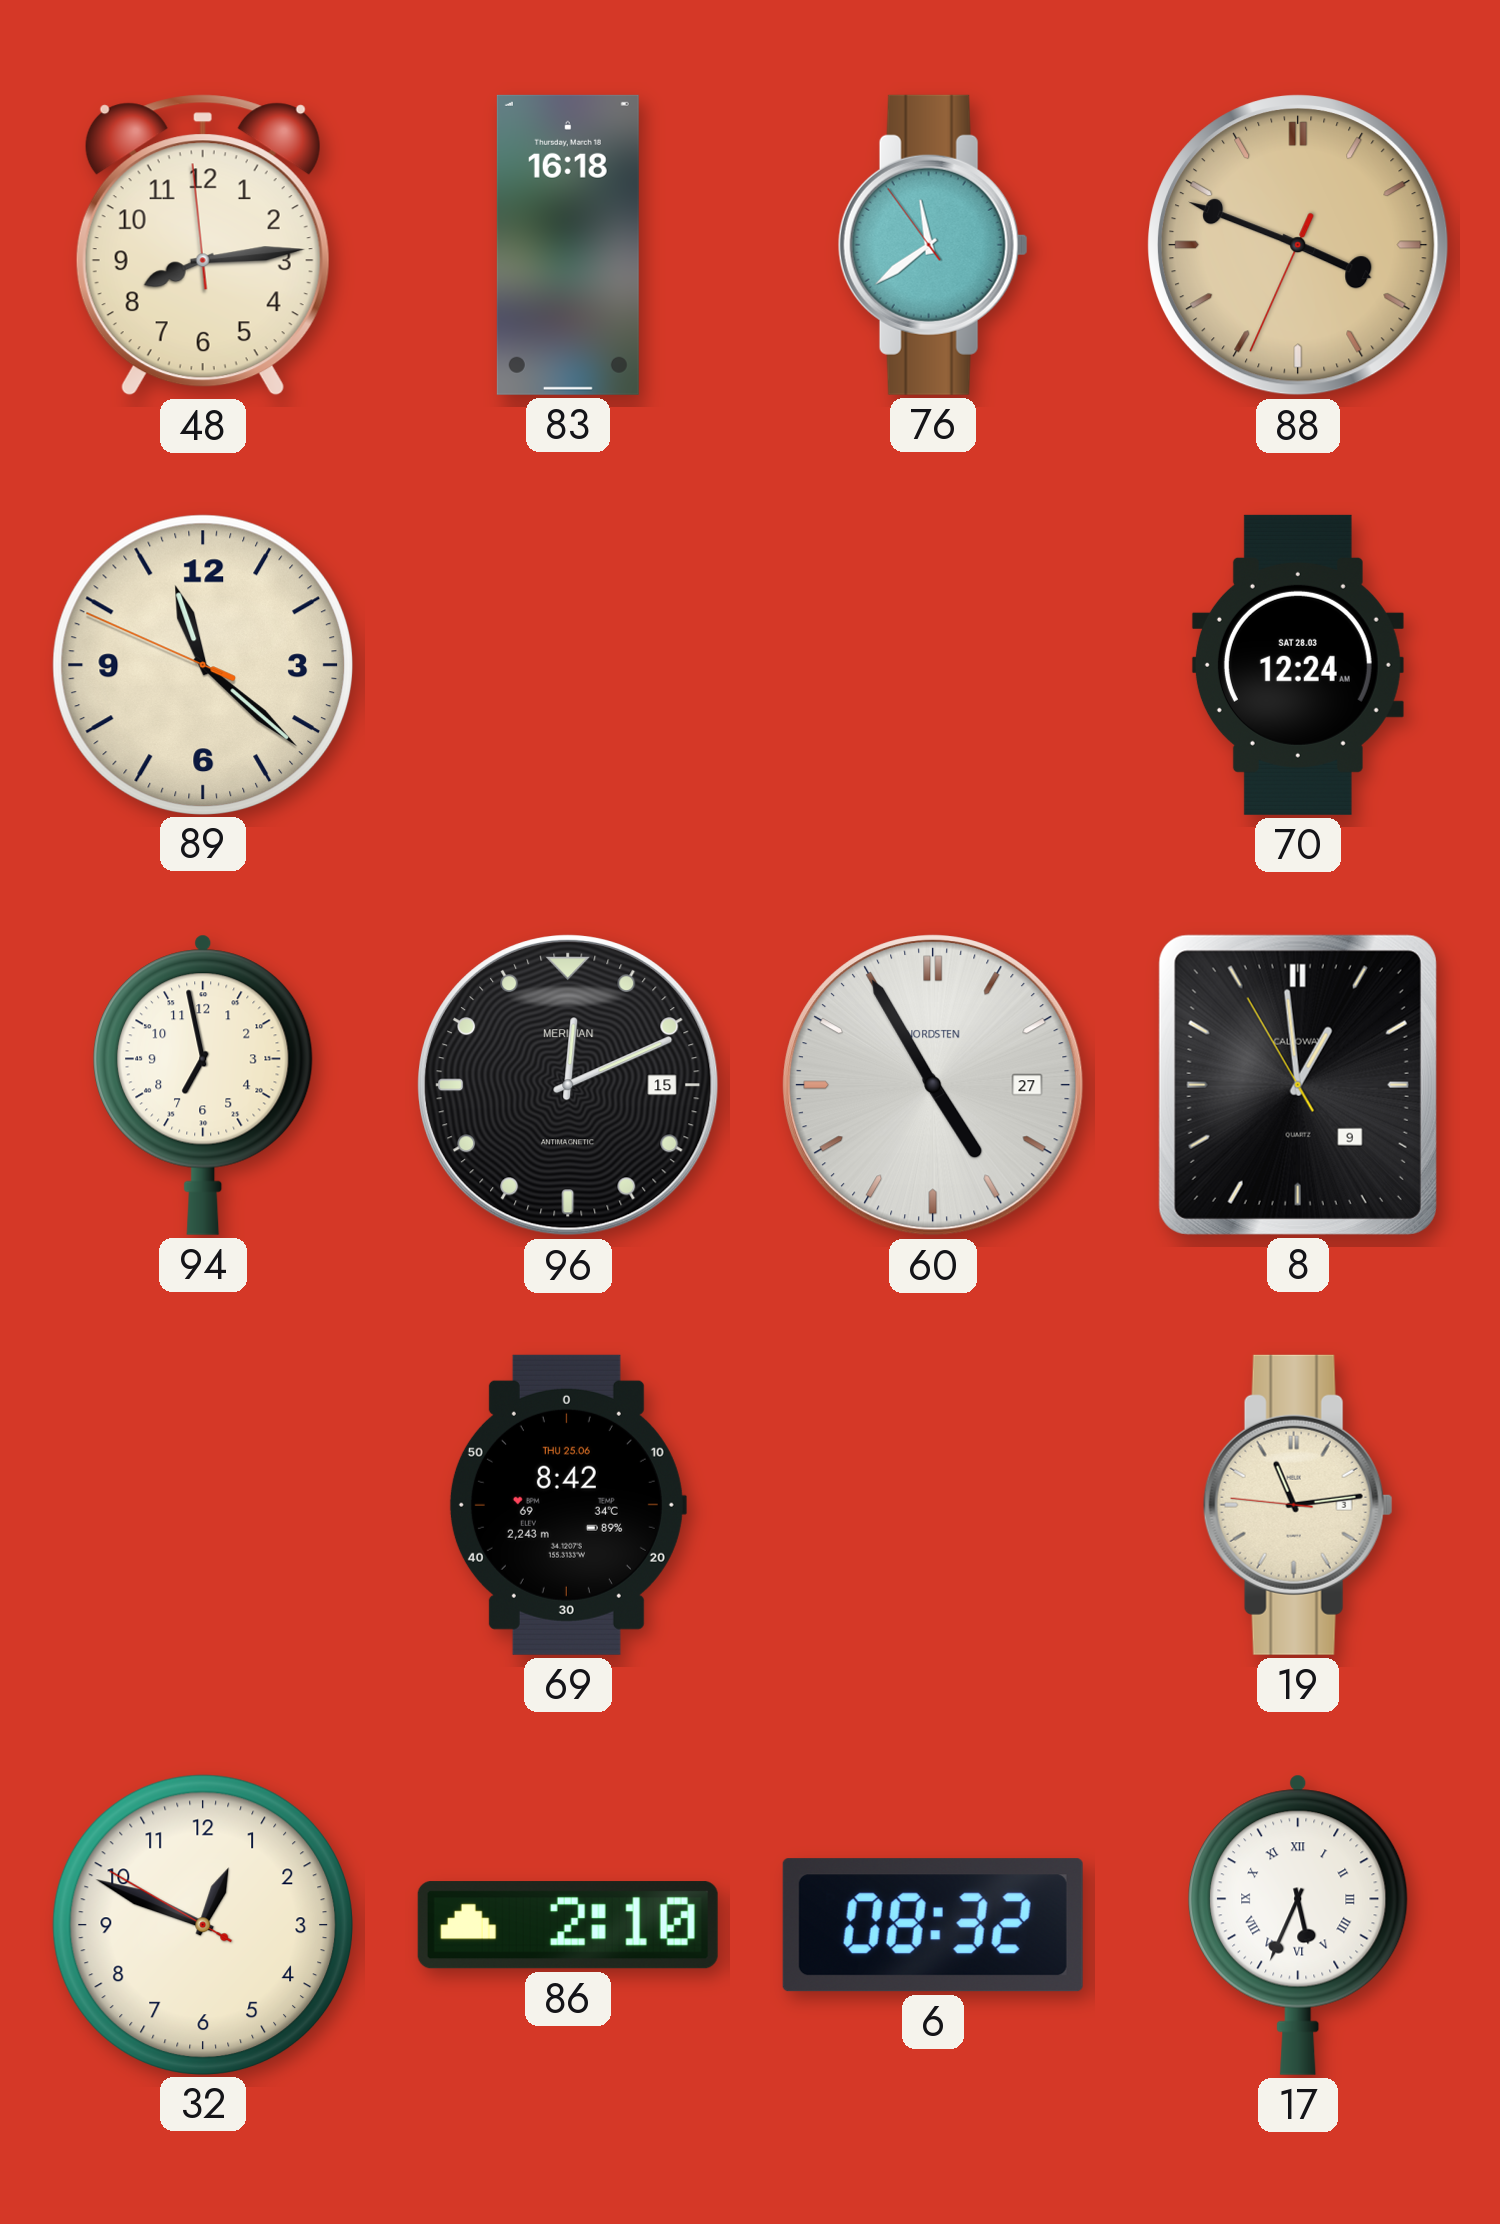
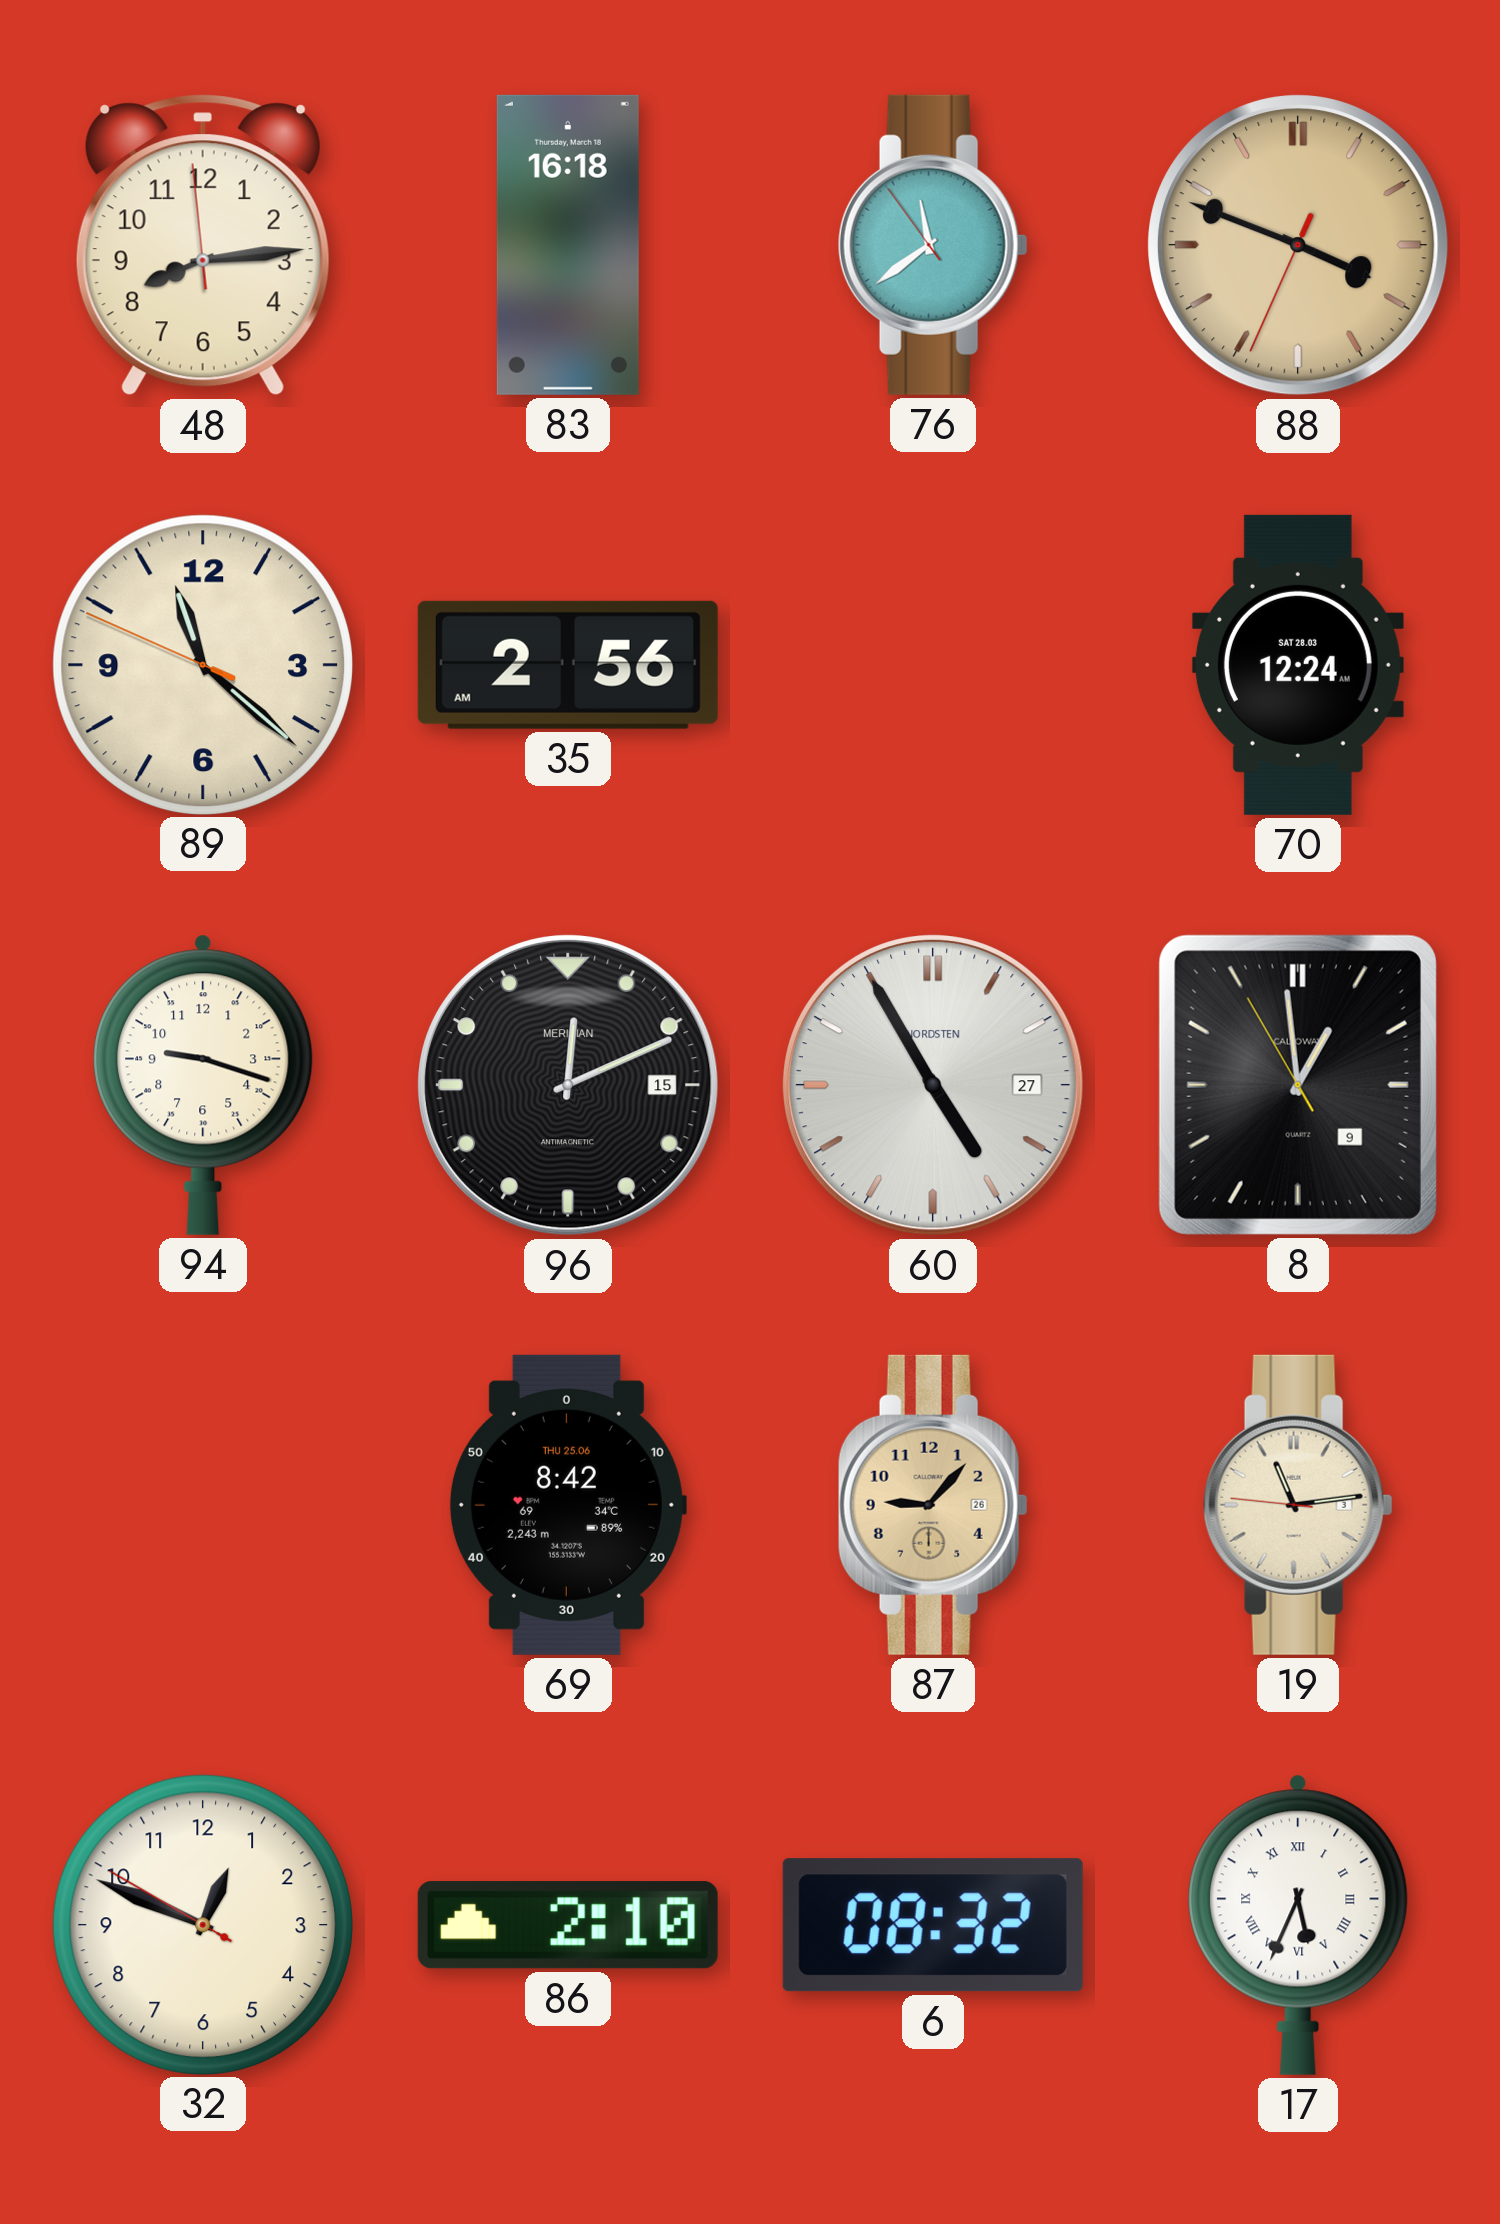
35: none -> 2:56 (568, 665)
94: 6:58 -> 9:18 (203, 1085)
87: none -> 9:07 (933, 1505)
